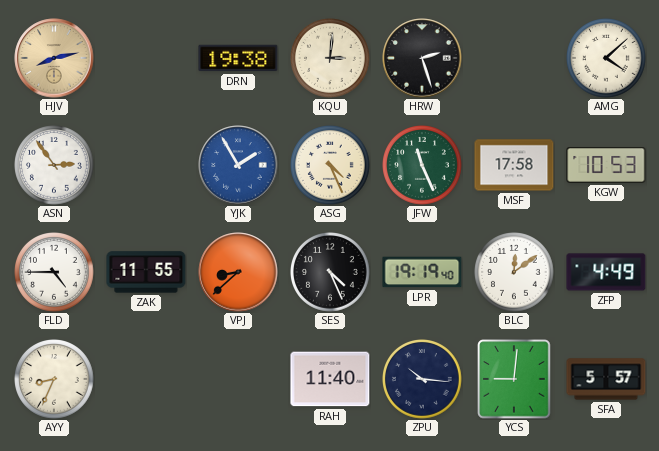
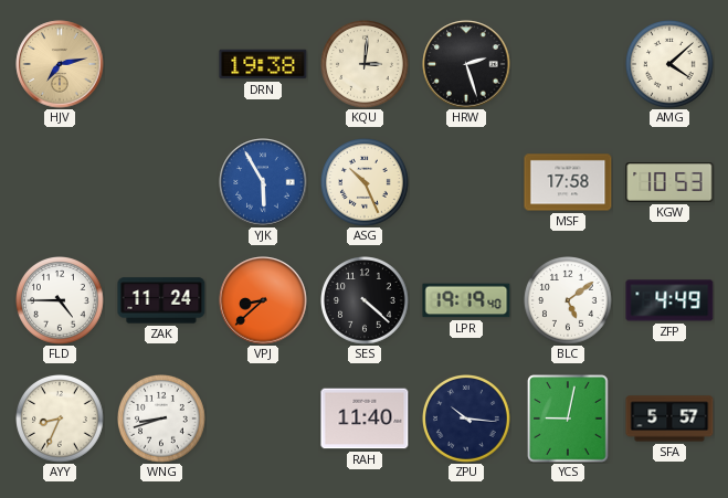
HJV: 8:13 -> 7:13 (60, 64)
ASN: 2:54 -> none (55, 166)
YJK: 1:55 -> 5:55 (263, 182)
ASG: 4:26 -> 10:26 (366, 183)
JFW: 11:26 -> none (423, 166)
ZAK: 11:55 -> 11:24 (161, 300)
SES: 4:26 -> 4:22 (366, 301)
BLC: 12:09 -> 5:09 (569, 301)
WNG: none -> 8:42 (162, 420)
YCS: 9:01 -> 9:02 (568, 418)
